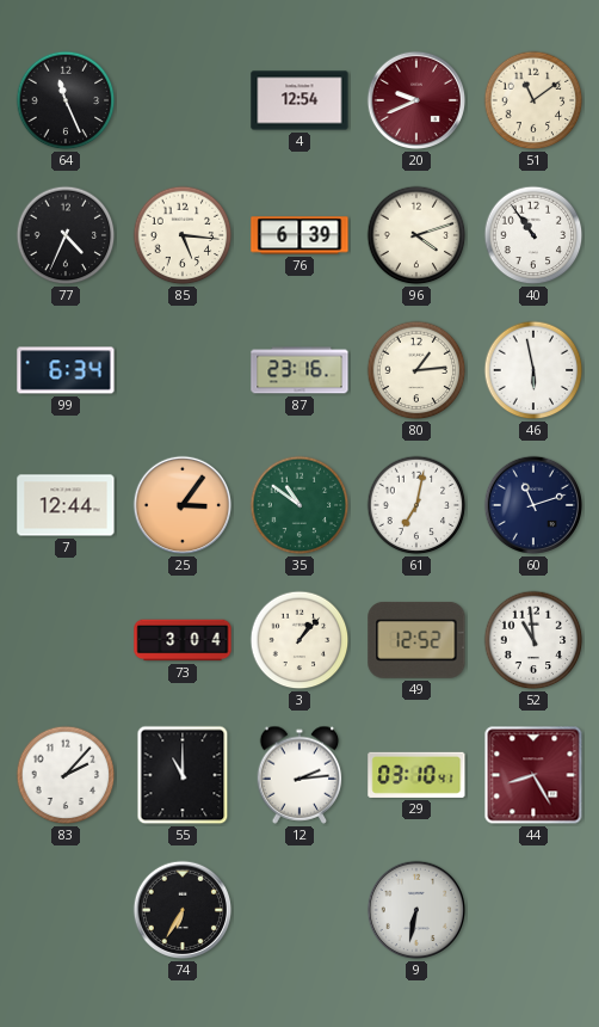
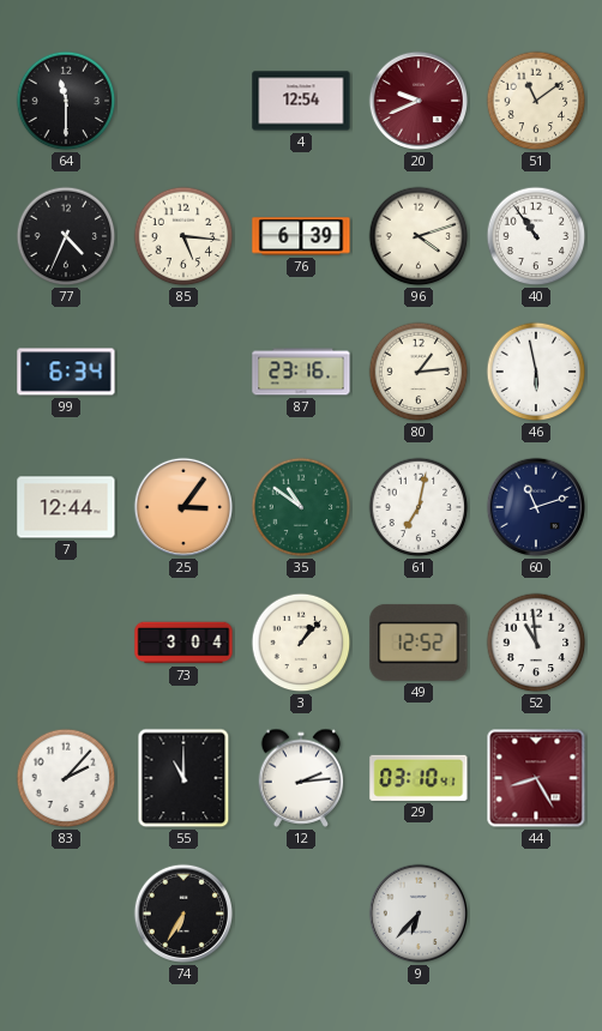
64: 11:26 -> 11:30 (66, 101)
9: 6:32 -> 6:37 (419, 914)
